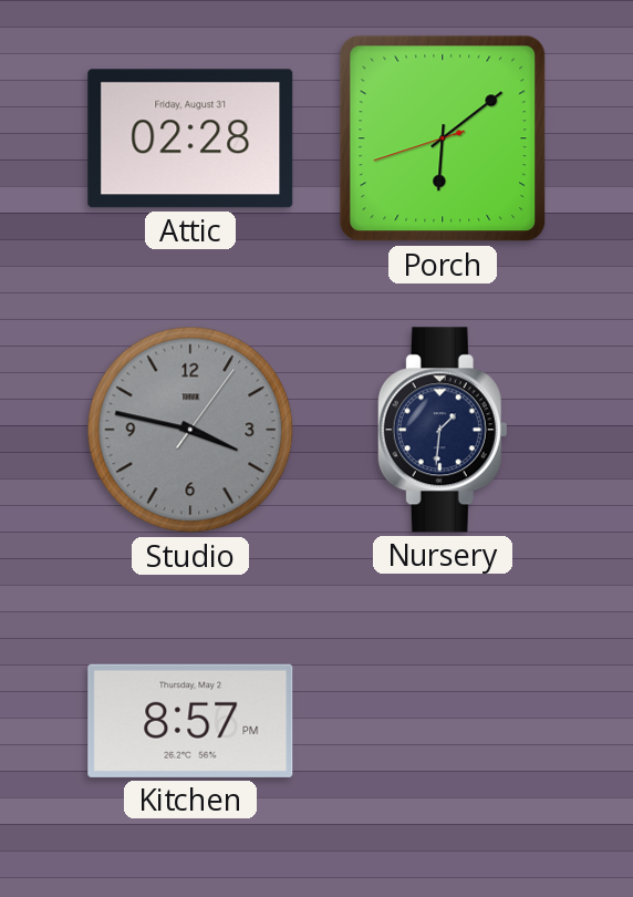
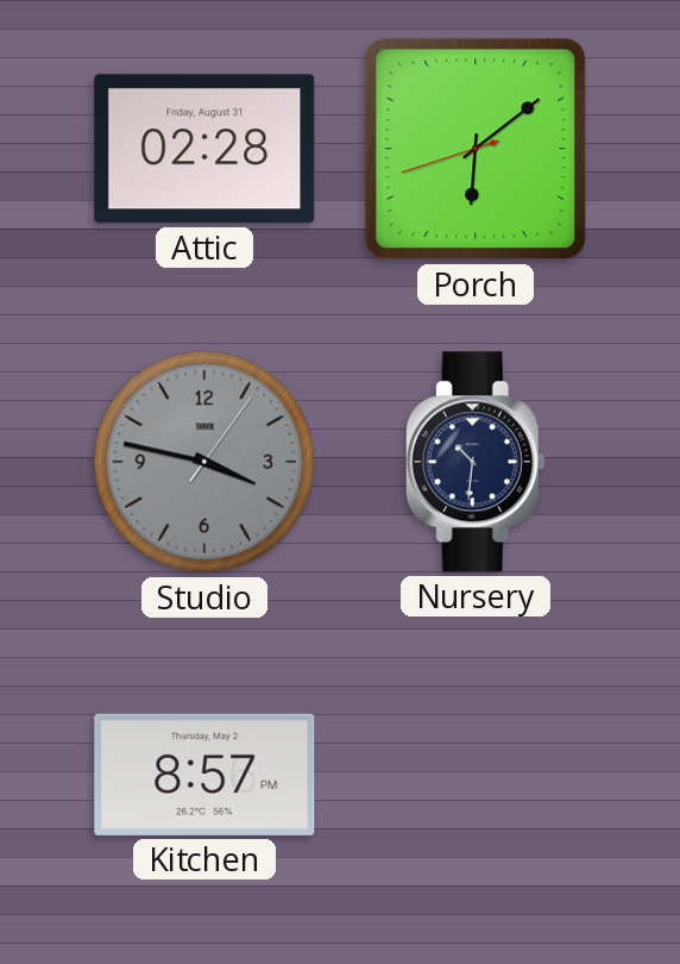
Nursery: 1:31 -> 10:31 (476, 462)
